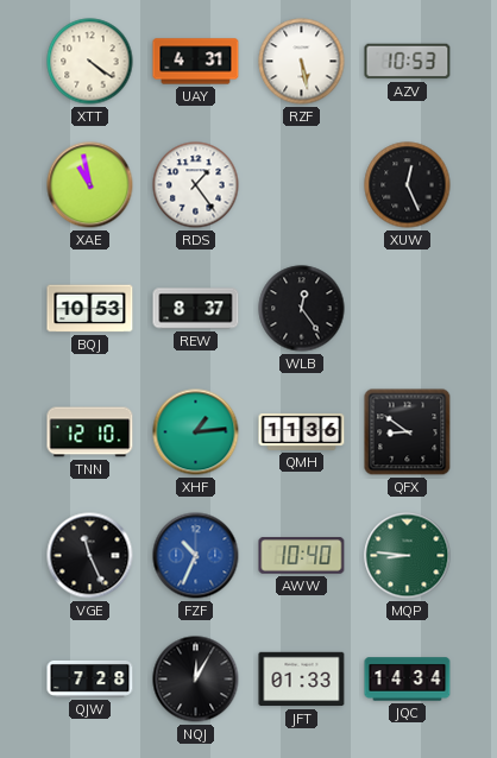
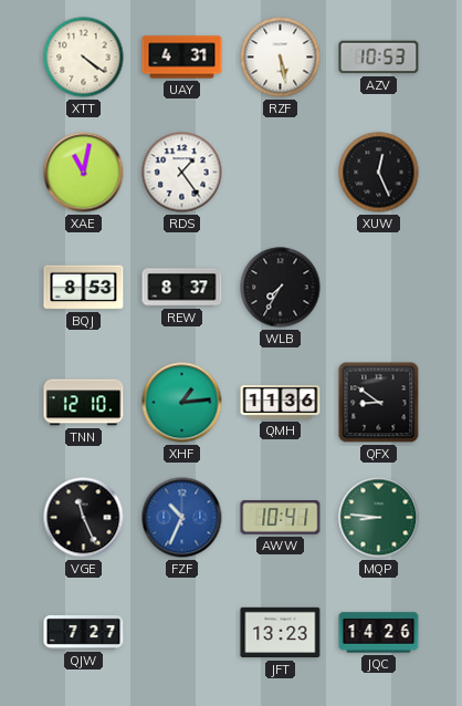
XAE: 10:58 -> 11:02 (84, 173)
BQJ: 10:53 -> 8:53 (84, 288)
WLB: 12:24 -> 7:35 (281, 288)
AWW: 10:40 -> 10:41 (281, 518)
QJW: 7:28 -> 7:27 (84, 632)
NQJ: 12:05 -> none (196, 680)
JFT: 01:33 -> 13:23 (281, 633)
JQC: 14:34 -> 14:26 (379, 633)
